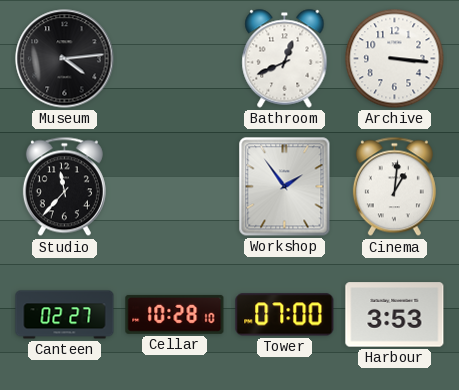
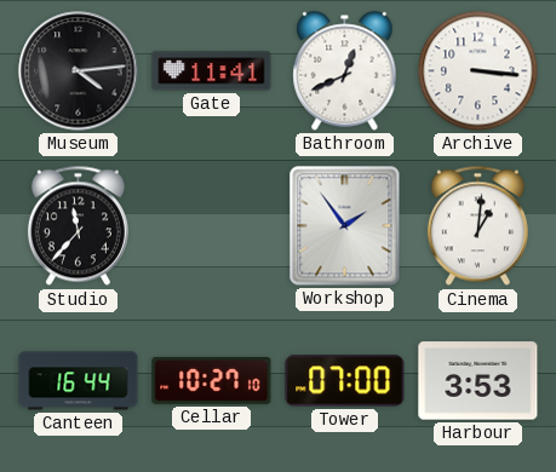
Gate: none -> 11:41 (212, 71)
Canteen: 02:27 -> 16:44 (79, 381)
Cellar: 10:28 -> 10:27 (212, 380)
